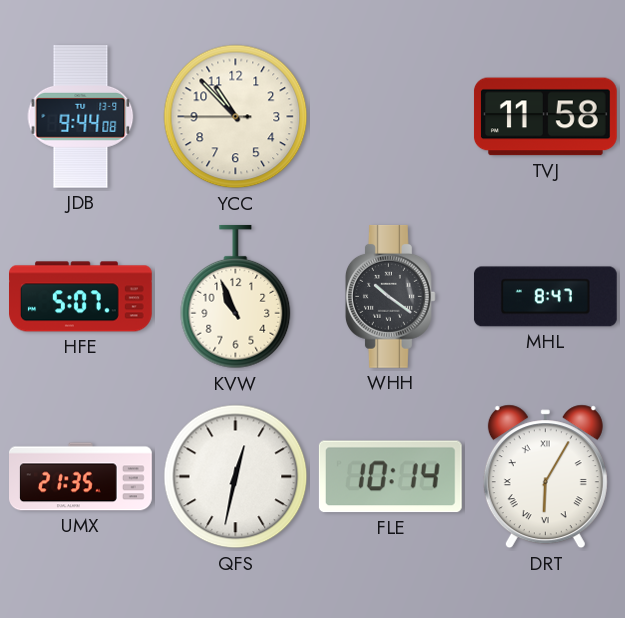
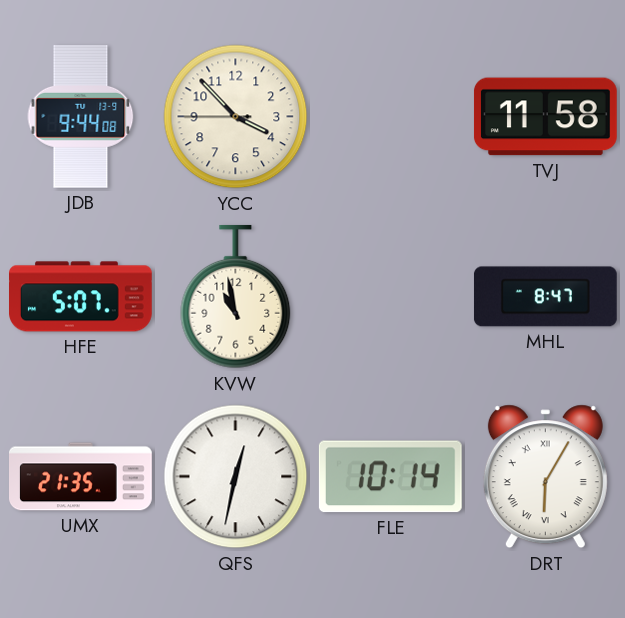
YCC: 10:52 -> 3:52 (236, 117)
KVW: 10:56 -> 10:58 (236, 297)
WHH: 10:21 -> none (390, 296)
